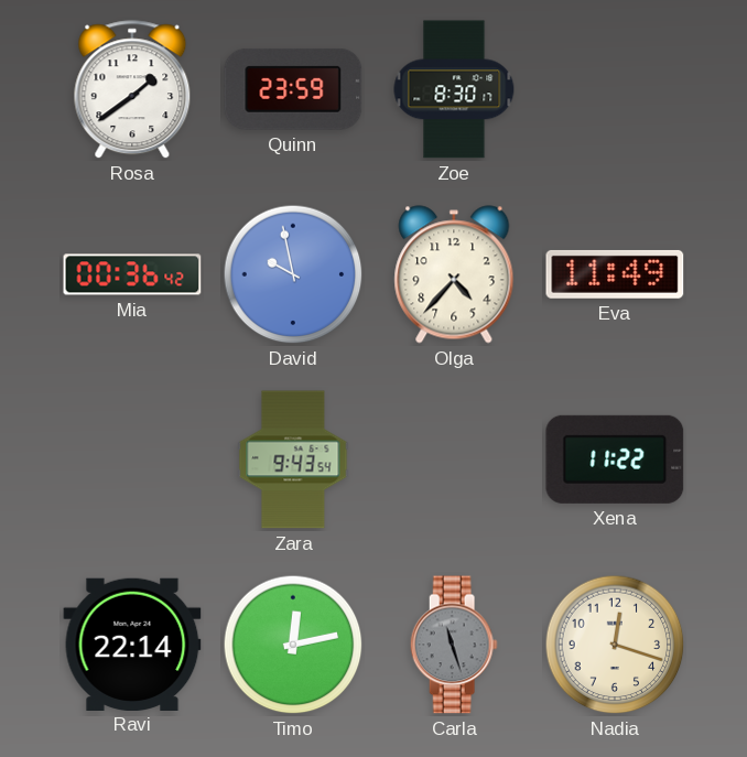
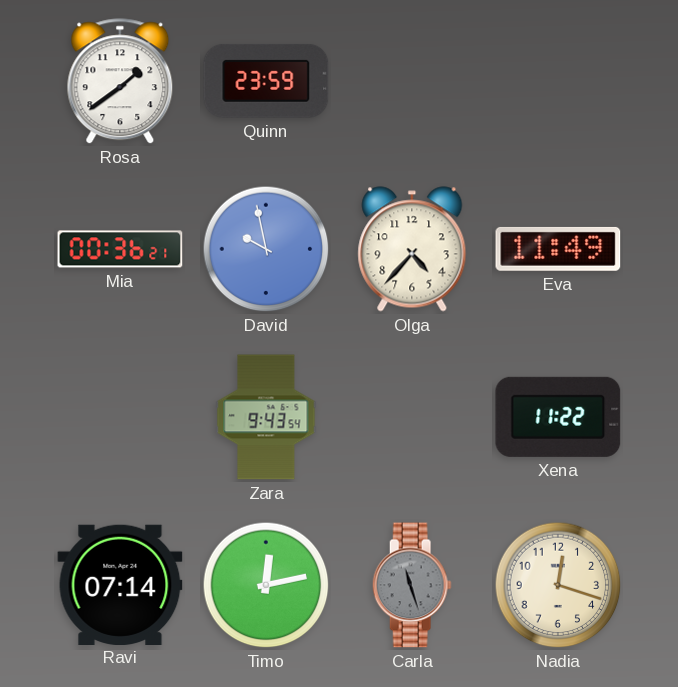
Zoe: 8:30 -> none (454, 89)
Mia: 00:36:42 -> 00:36:21 (120, 249)
Ravi: 22:14 -> 07:14 (120, 584)
